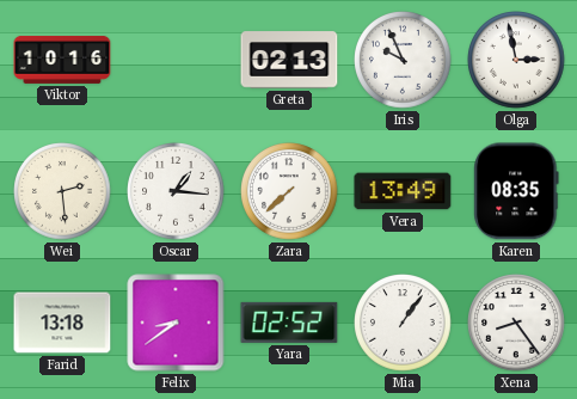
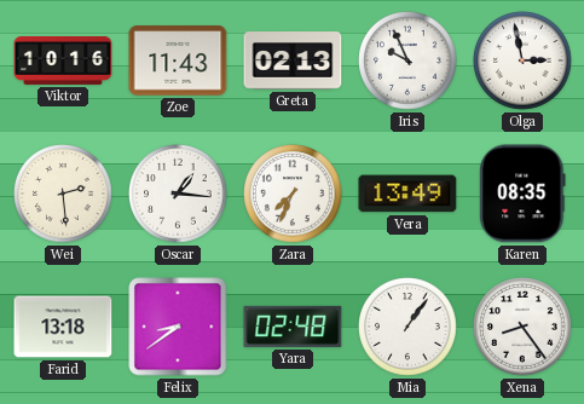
Zoe: none -> 11:43 (178, 60)
Zara: 7:38 -> 7:34 (293, 194)
Yara: 02:52 -> 02:48 (293, 327)
